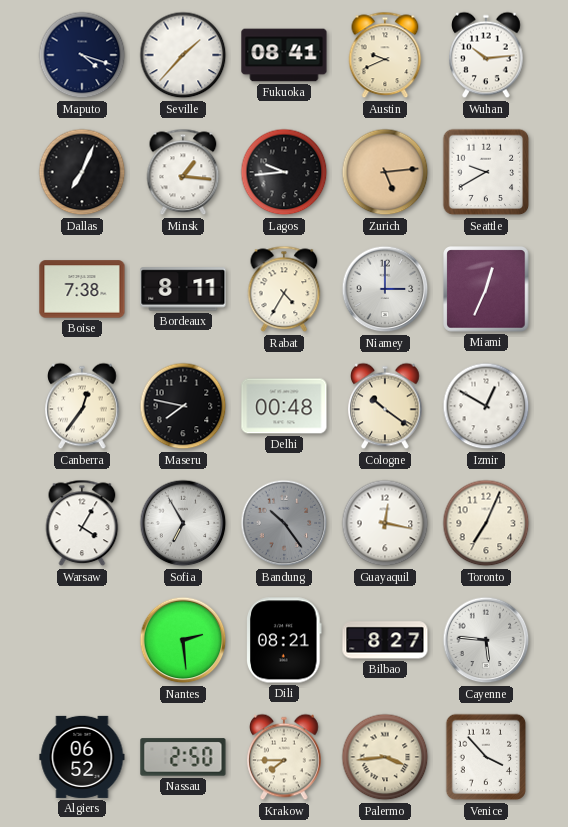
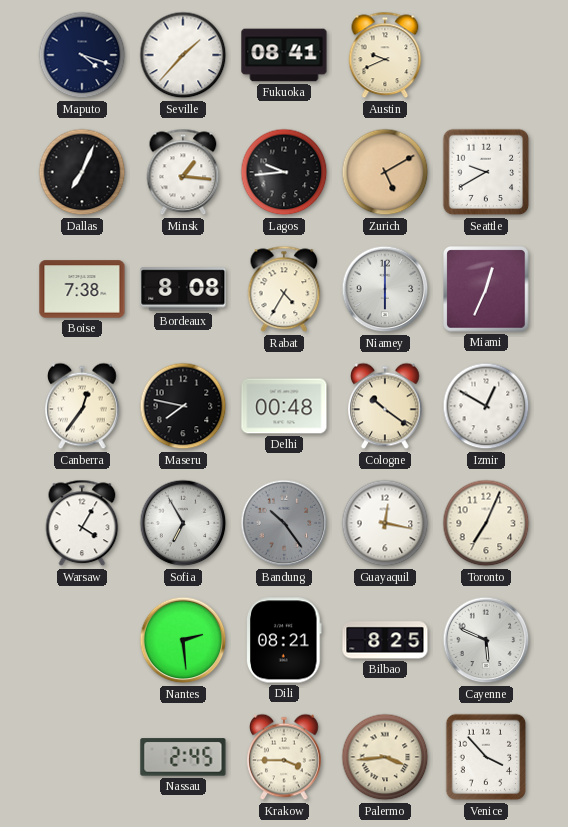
Wuhan: 10:14 -> none (486, 55)
Zurich: 5:14 -> 5:10 (385, 172)
Bordeaux: 8:11 -> 8:08 (183, 289)
Niamey: 3:00 -> 6:00 (385, 289)
Bilbao: 8:27 -> 8:25 (385, 640)
Cayenne: 5:46 -> 5:49 (486, 640)
Algiers: 06:52 -> none (82, 757)
Nassau: 2:50 -> 2:45 (183, 757)
Krakow: 7:45 -> 3:45 (284, 757)
